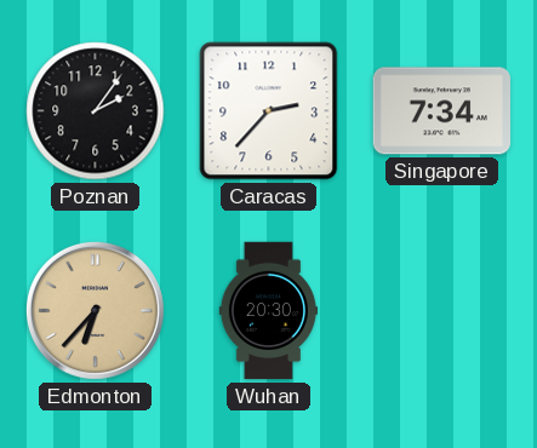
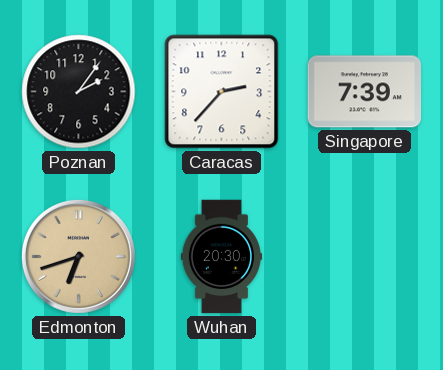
Singapore: 7:34 -> 7:39 (365, 92)
Edmonton: 6:37 -> 6:42 (78, 256)
